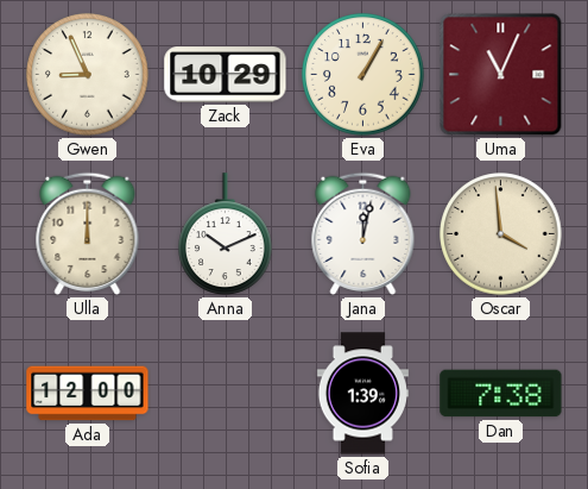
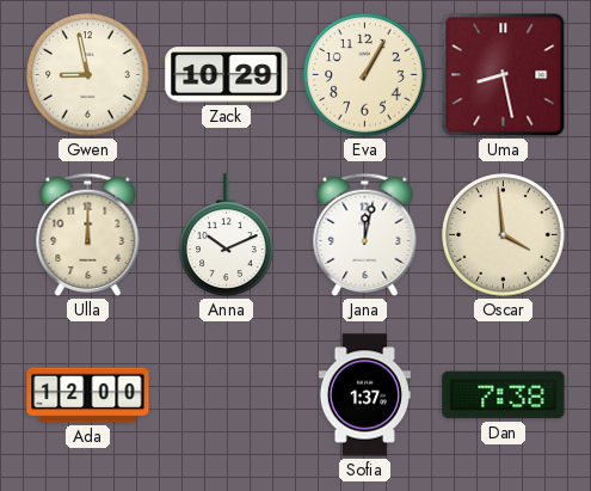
Gwen: 8:56 -> 8:58 (88, 75)
Uma: 11:04 -> 8:28 (504, 75)
Sofia: 1:39 -> 1:37 (364, 395)
